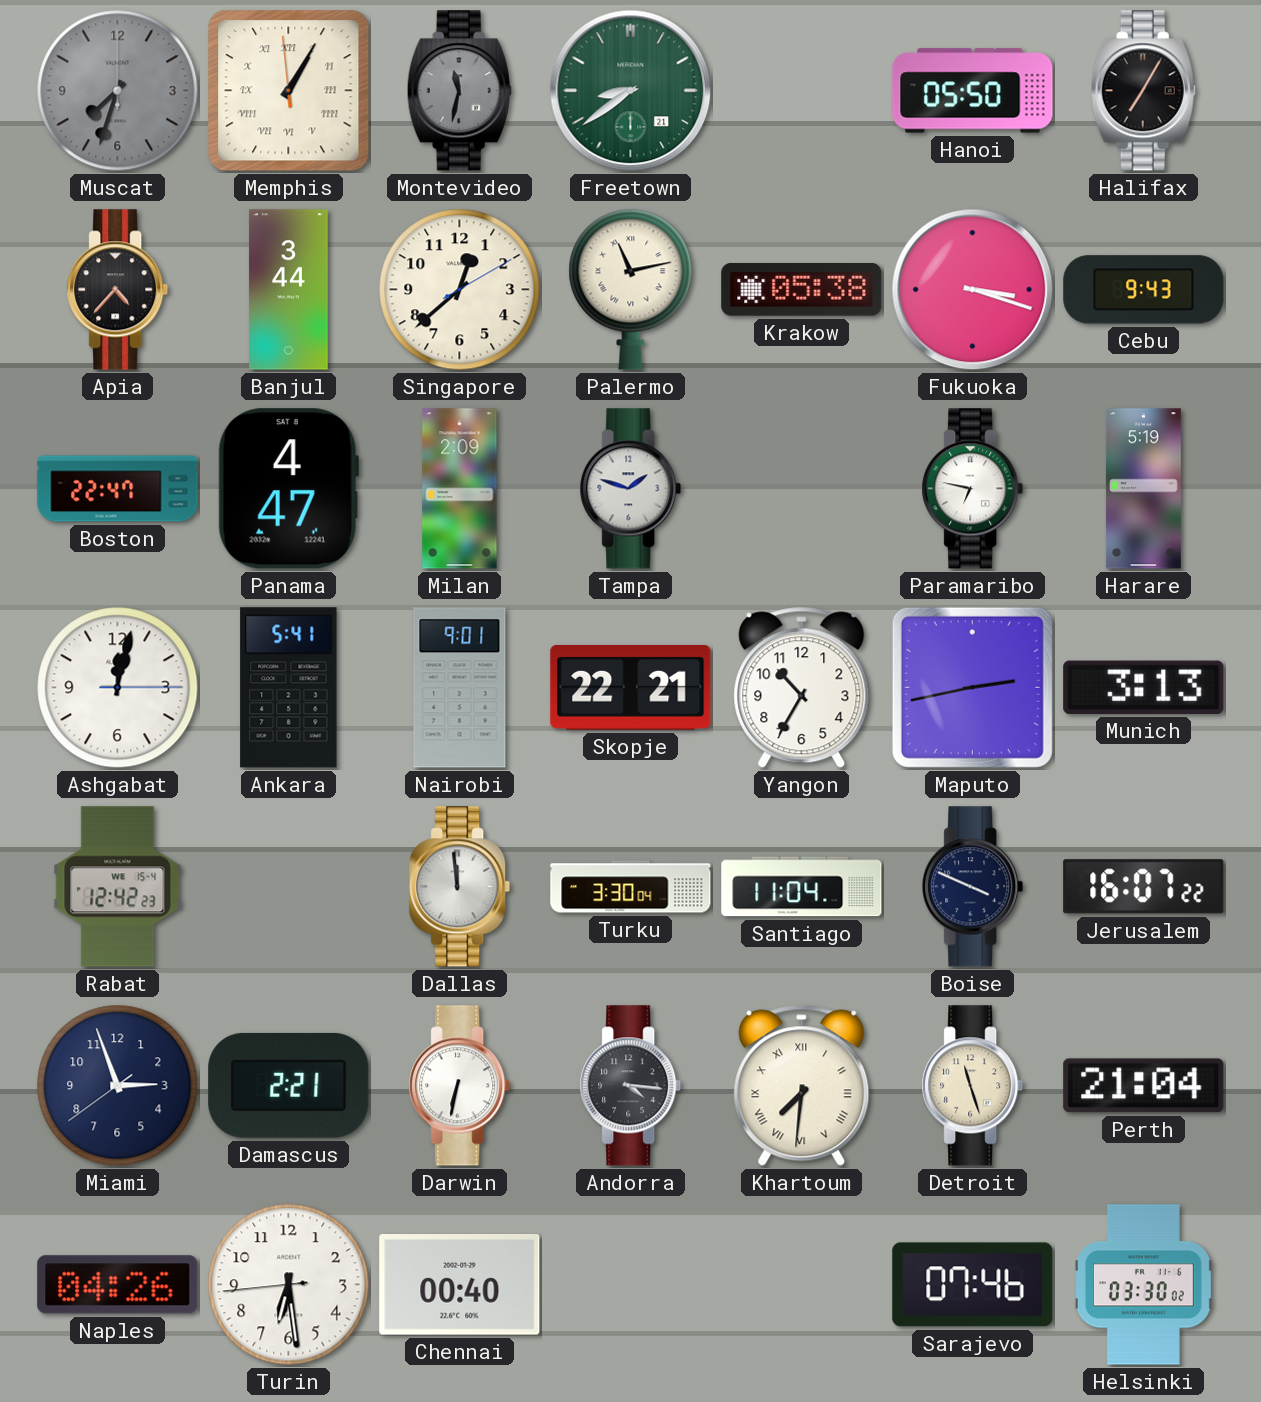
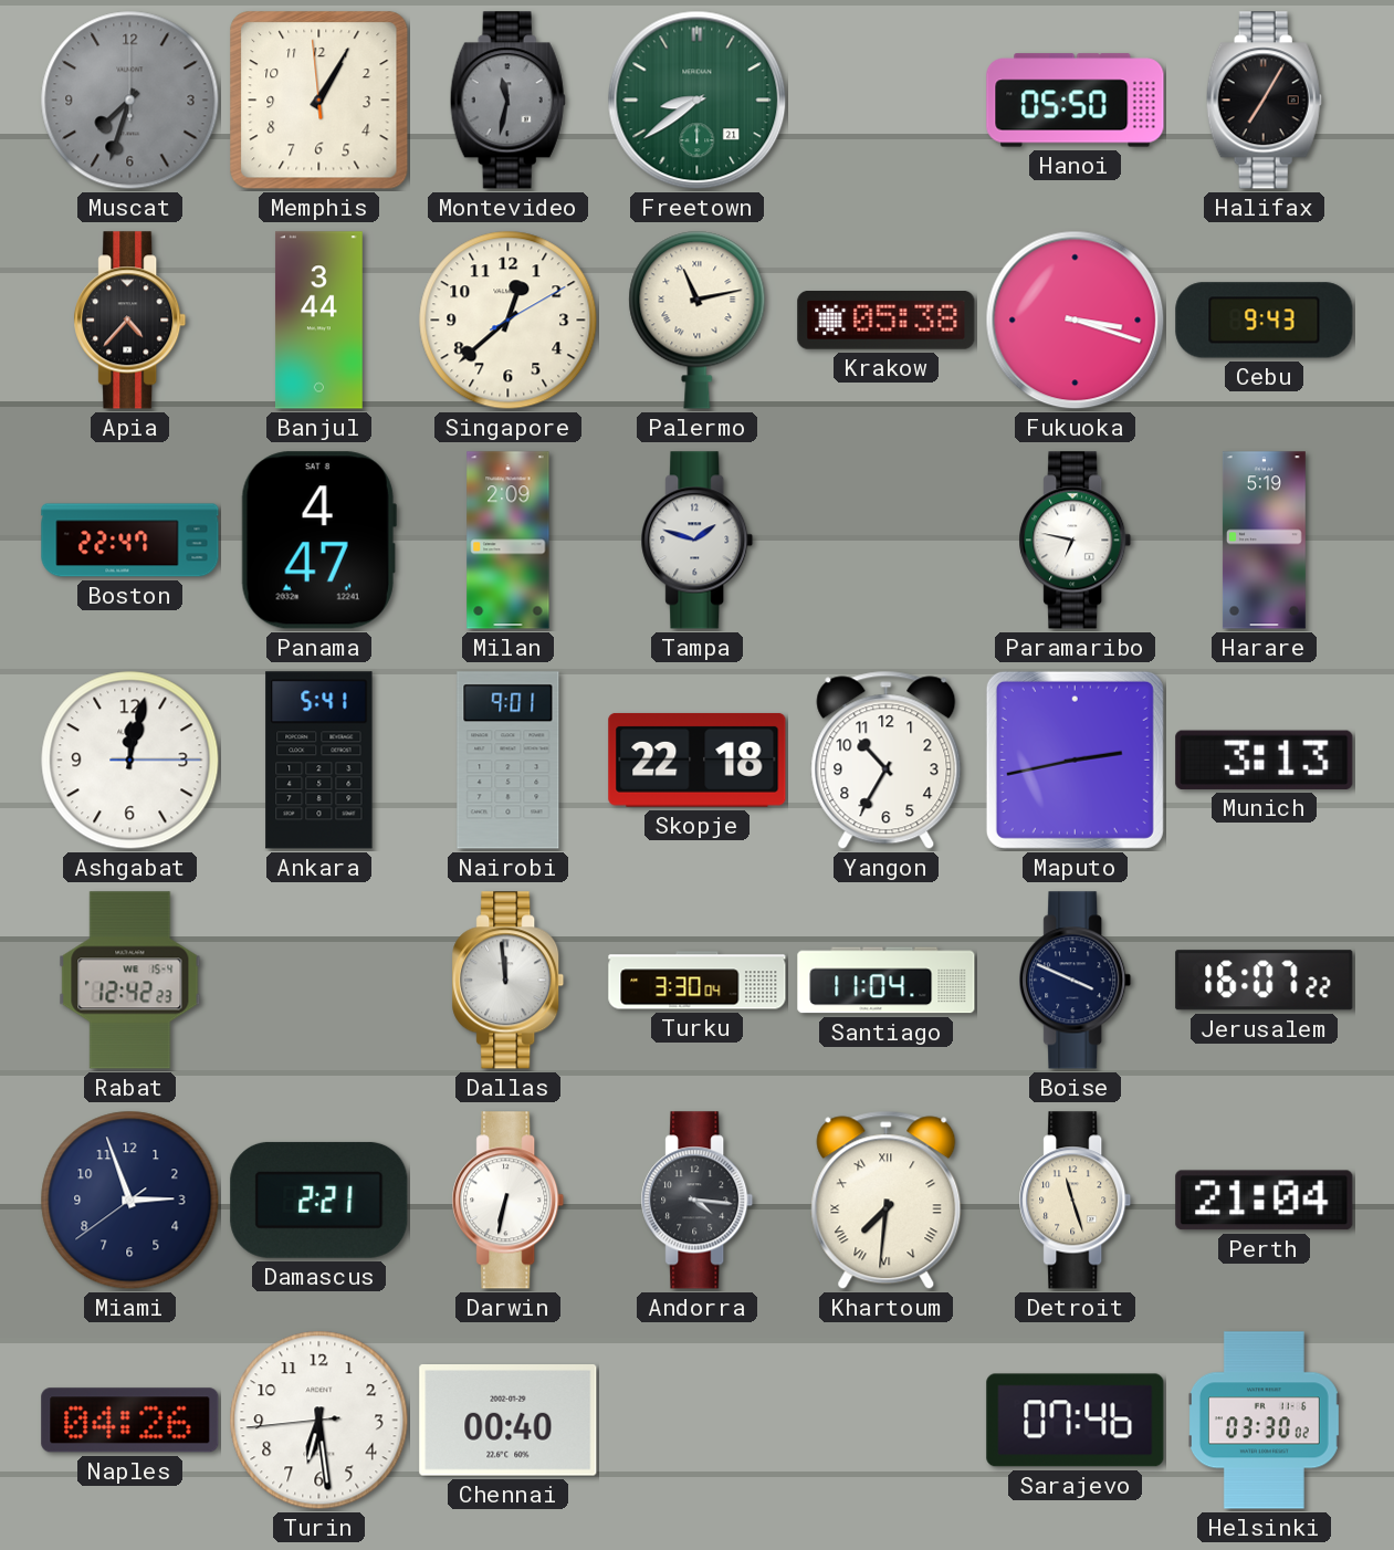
Memphis numerals: Roman -> Arabic (319, 101)
Skopje: 22:21 -> 22:18 (698, 760)
